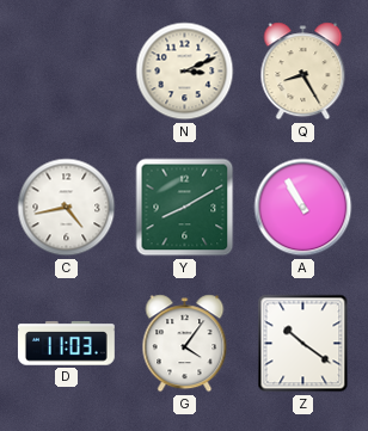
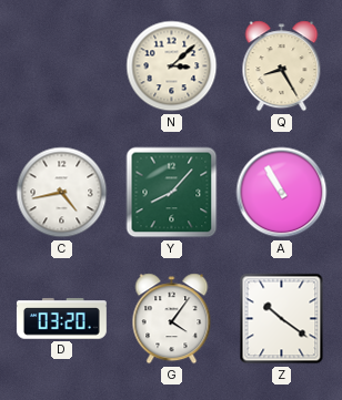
N: 3:11 -> 3:08 (172, 66)
Y: 8:10 -> 8:07 (172, 193)
D: 11:03 -> 03:20 (61, 319)
